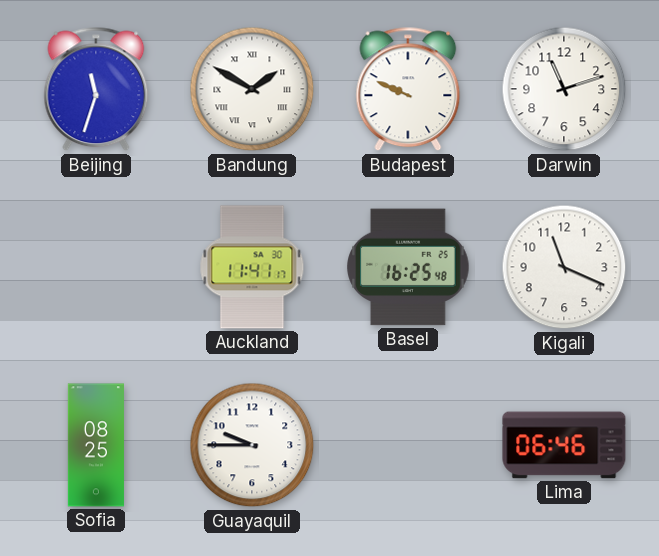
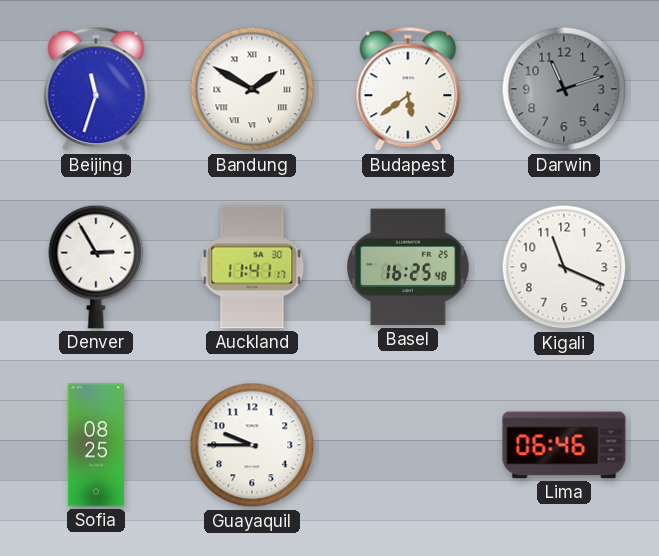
Budapest: 9:49 -> 5:39 (408, 89)
Darwin dial: white -> grey (564, 89)
Denver: none -> 2:55 (96, 267)
